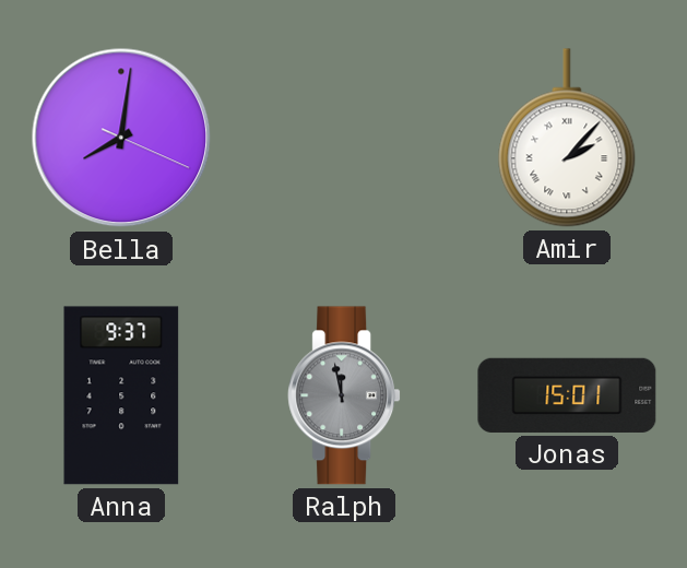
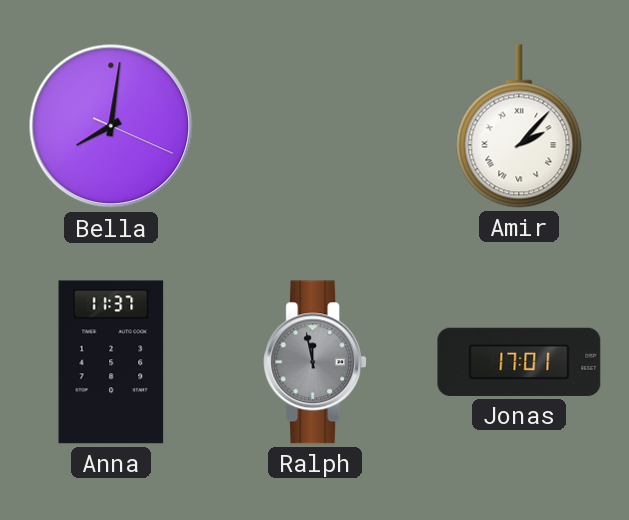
Anna: 9:37 -> 11:37 (111, 362)
Jonas: 15:01 -> 17:01 (519, 362)
